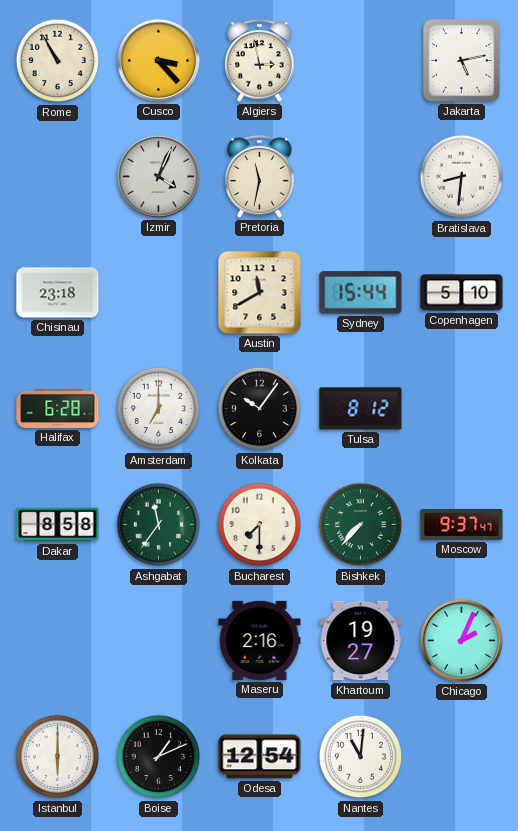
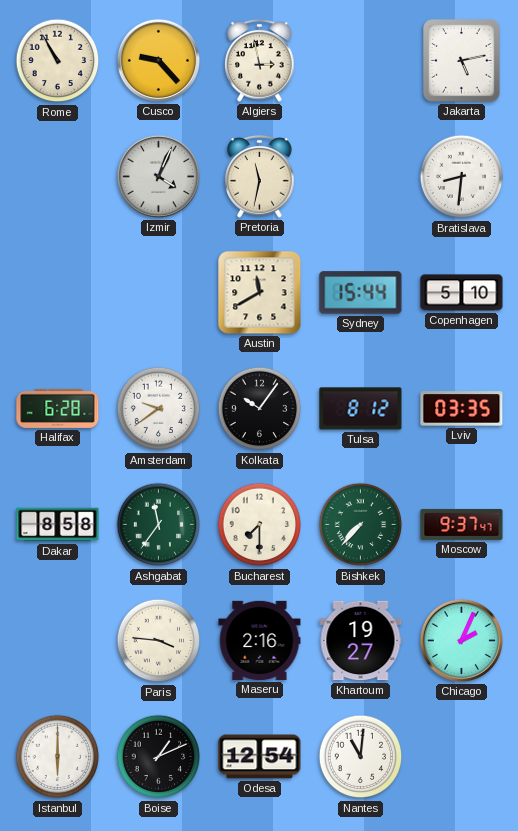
Cusco: 3:23 -> 9:23 (158, 60)
Chisinau: 23:18 -> none (58, 293)
Amsterdam: 7:00 -> 9:39 (159, 409)
Lviv: none -> 03:35 (462, 409)
Paris: none -> 3:46 (159, 641)
